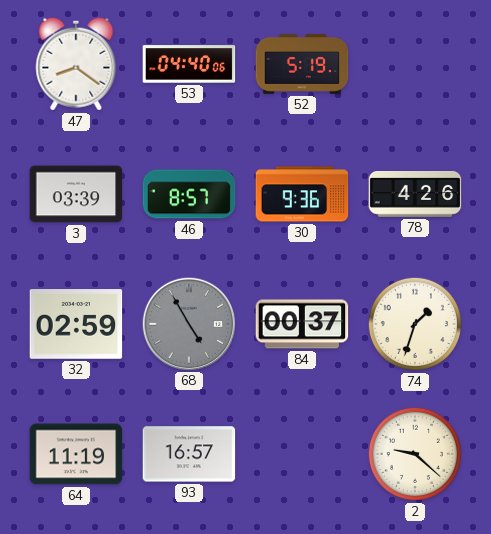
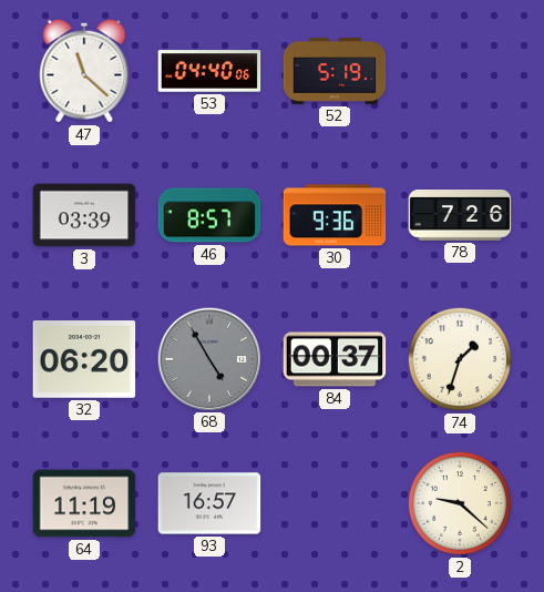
47: 8:21 -> 11:22 (84, 71)
78: 4:26 -> 7:26 (460, 216)
32: 02:59 -> 06:20 (84, 359)
